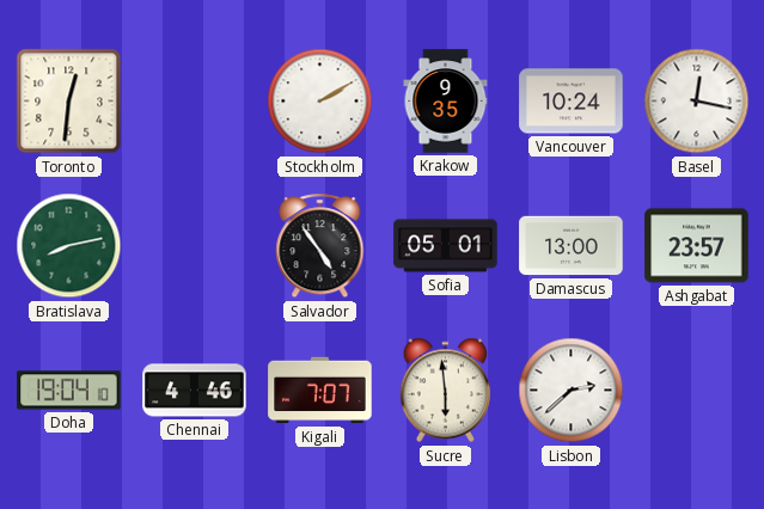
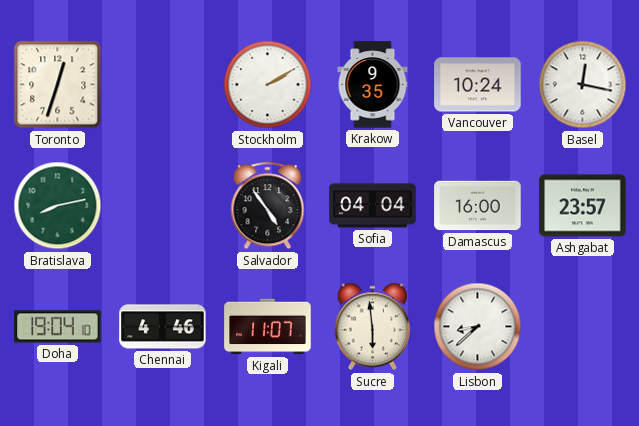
Toronto: 12:31 -> 12:33 (58, 85)
Sofia: 05:01 -> 04:04 (373, 206)
Damascus: 13:00 -> 16:00 (478, 206)
Kigali: 7:07 -> 11:07 (268, 327)
Lisbon: 2:38 -> 8:38 (478, 327)
